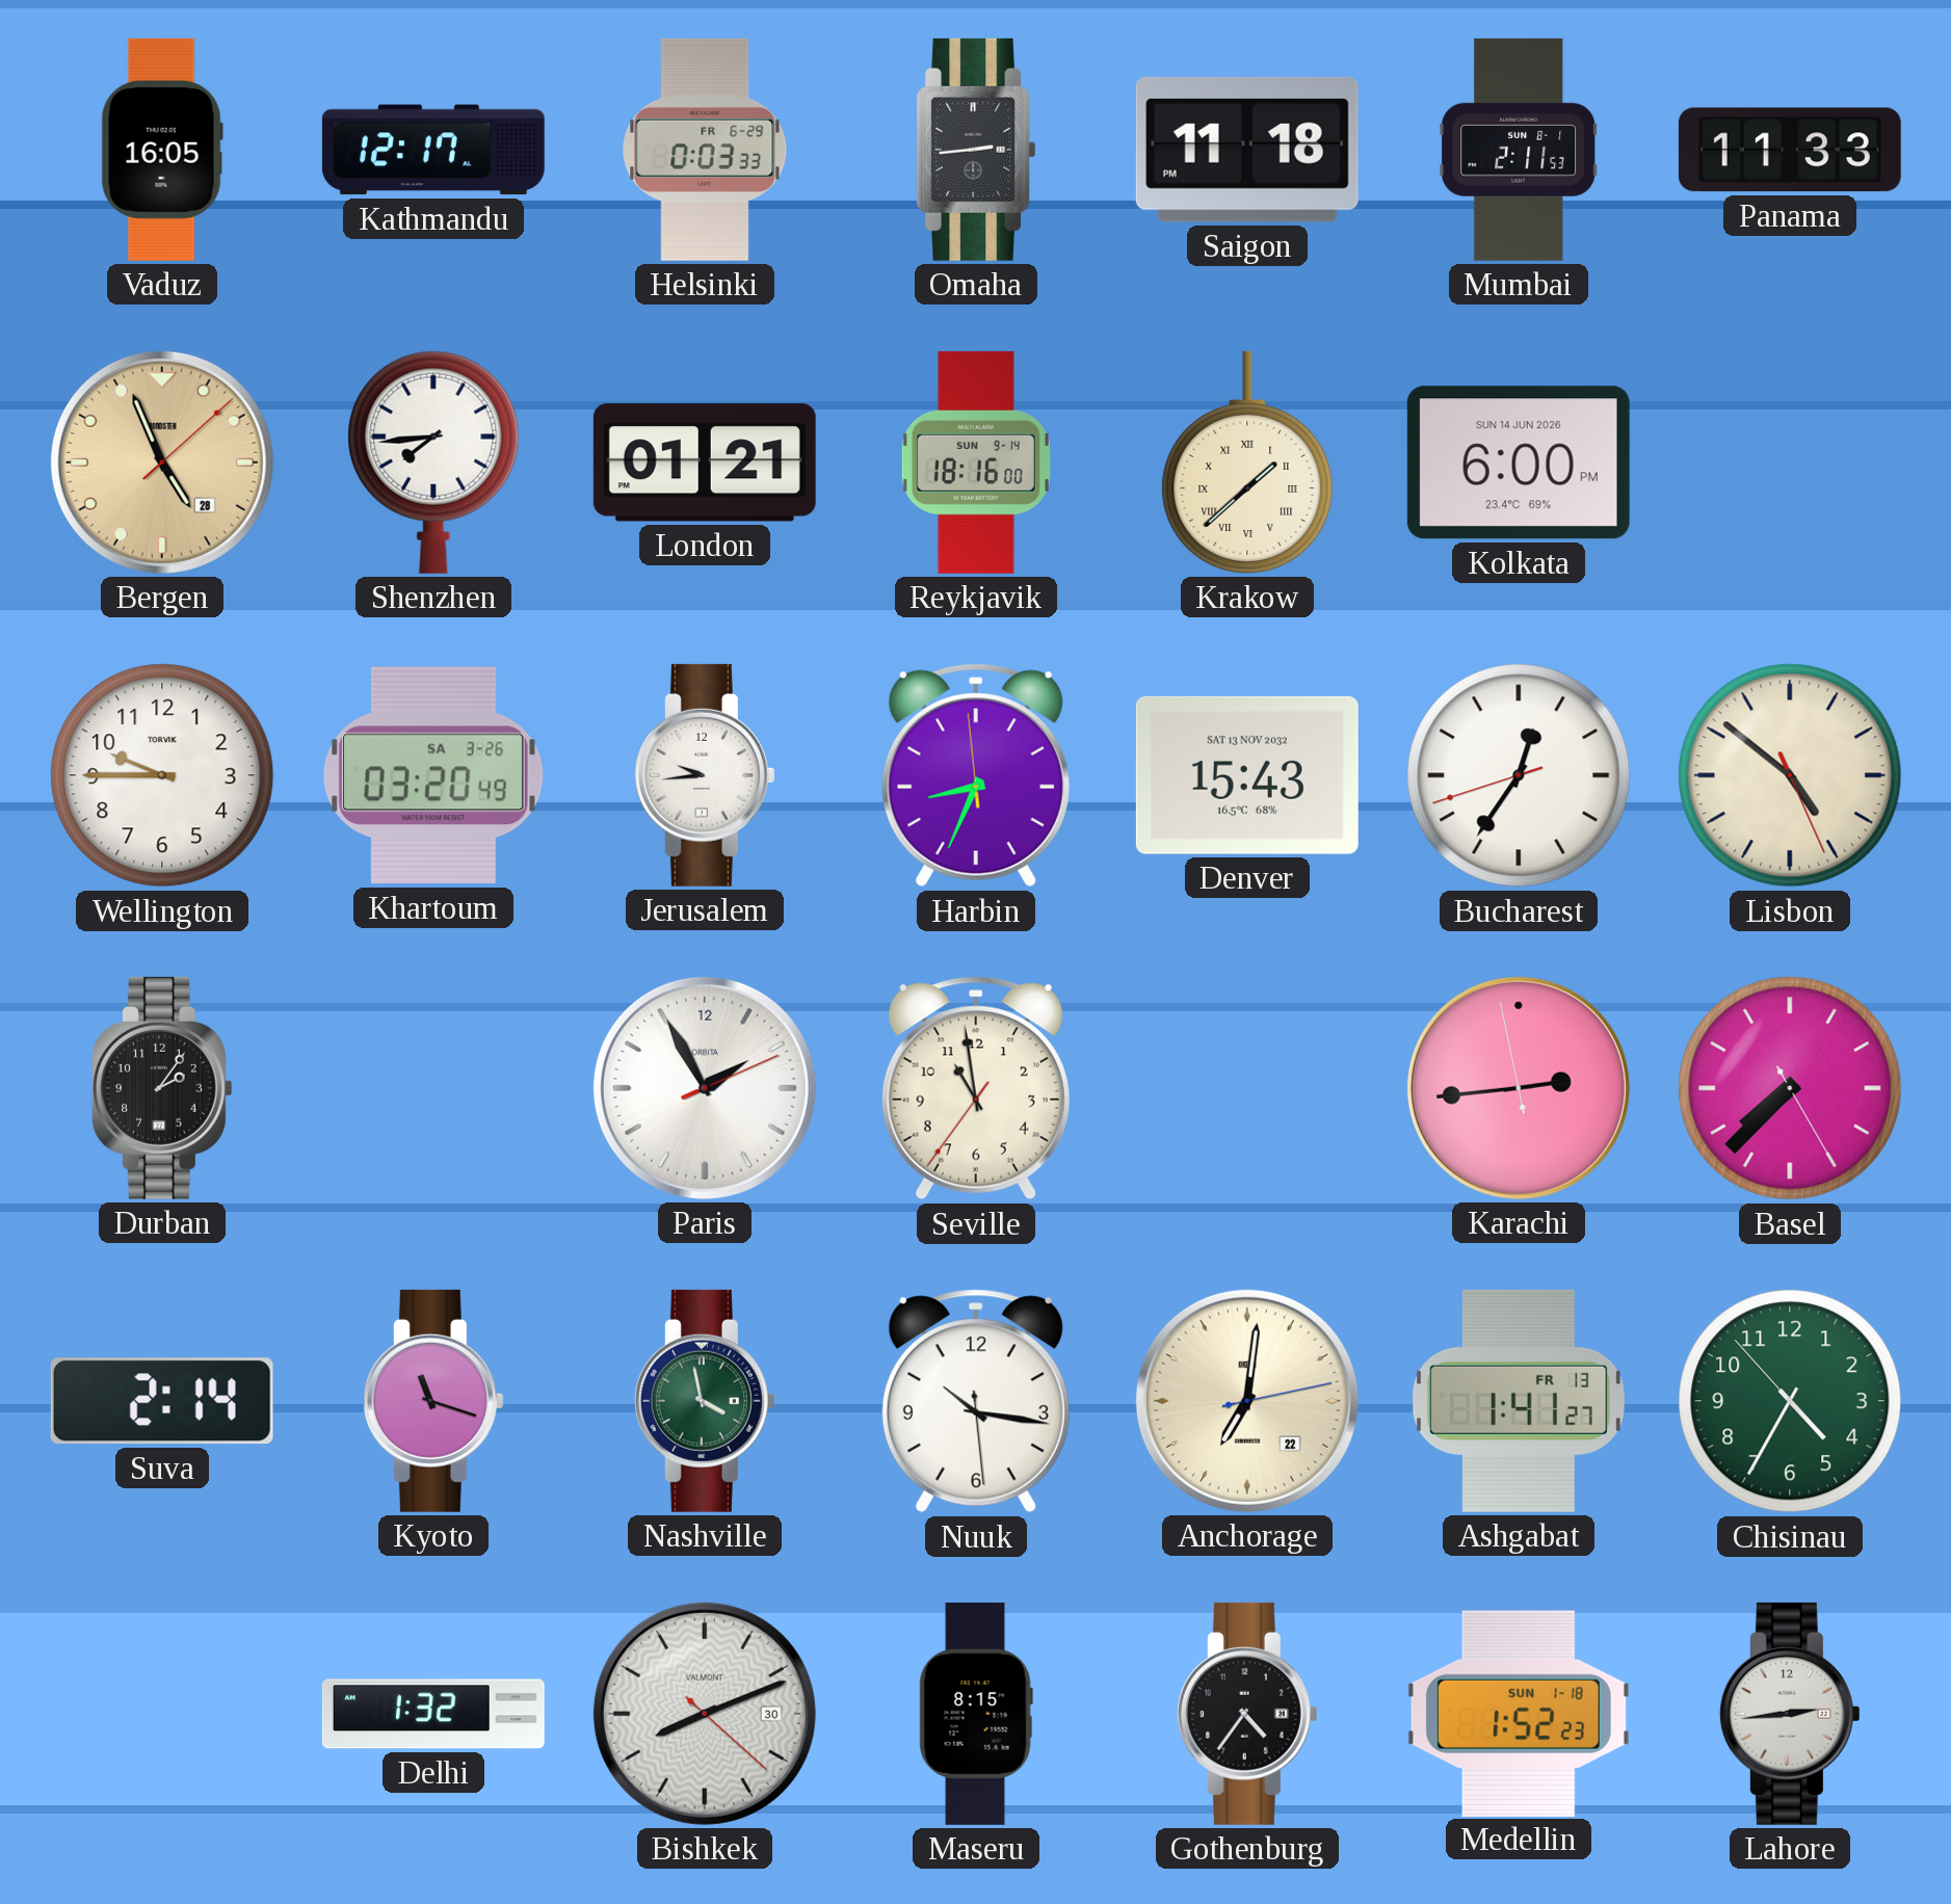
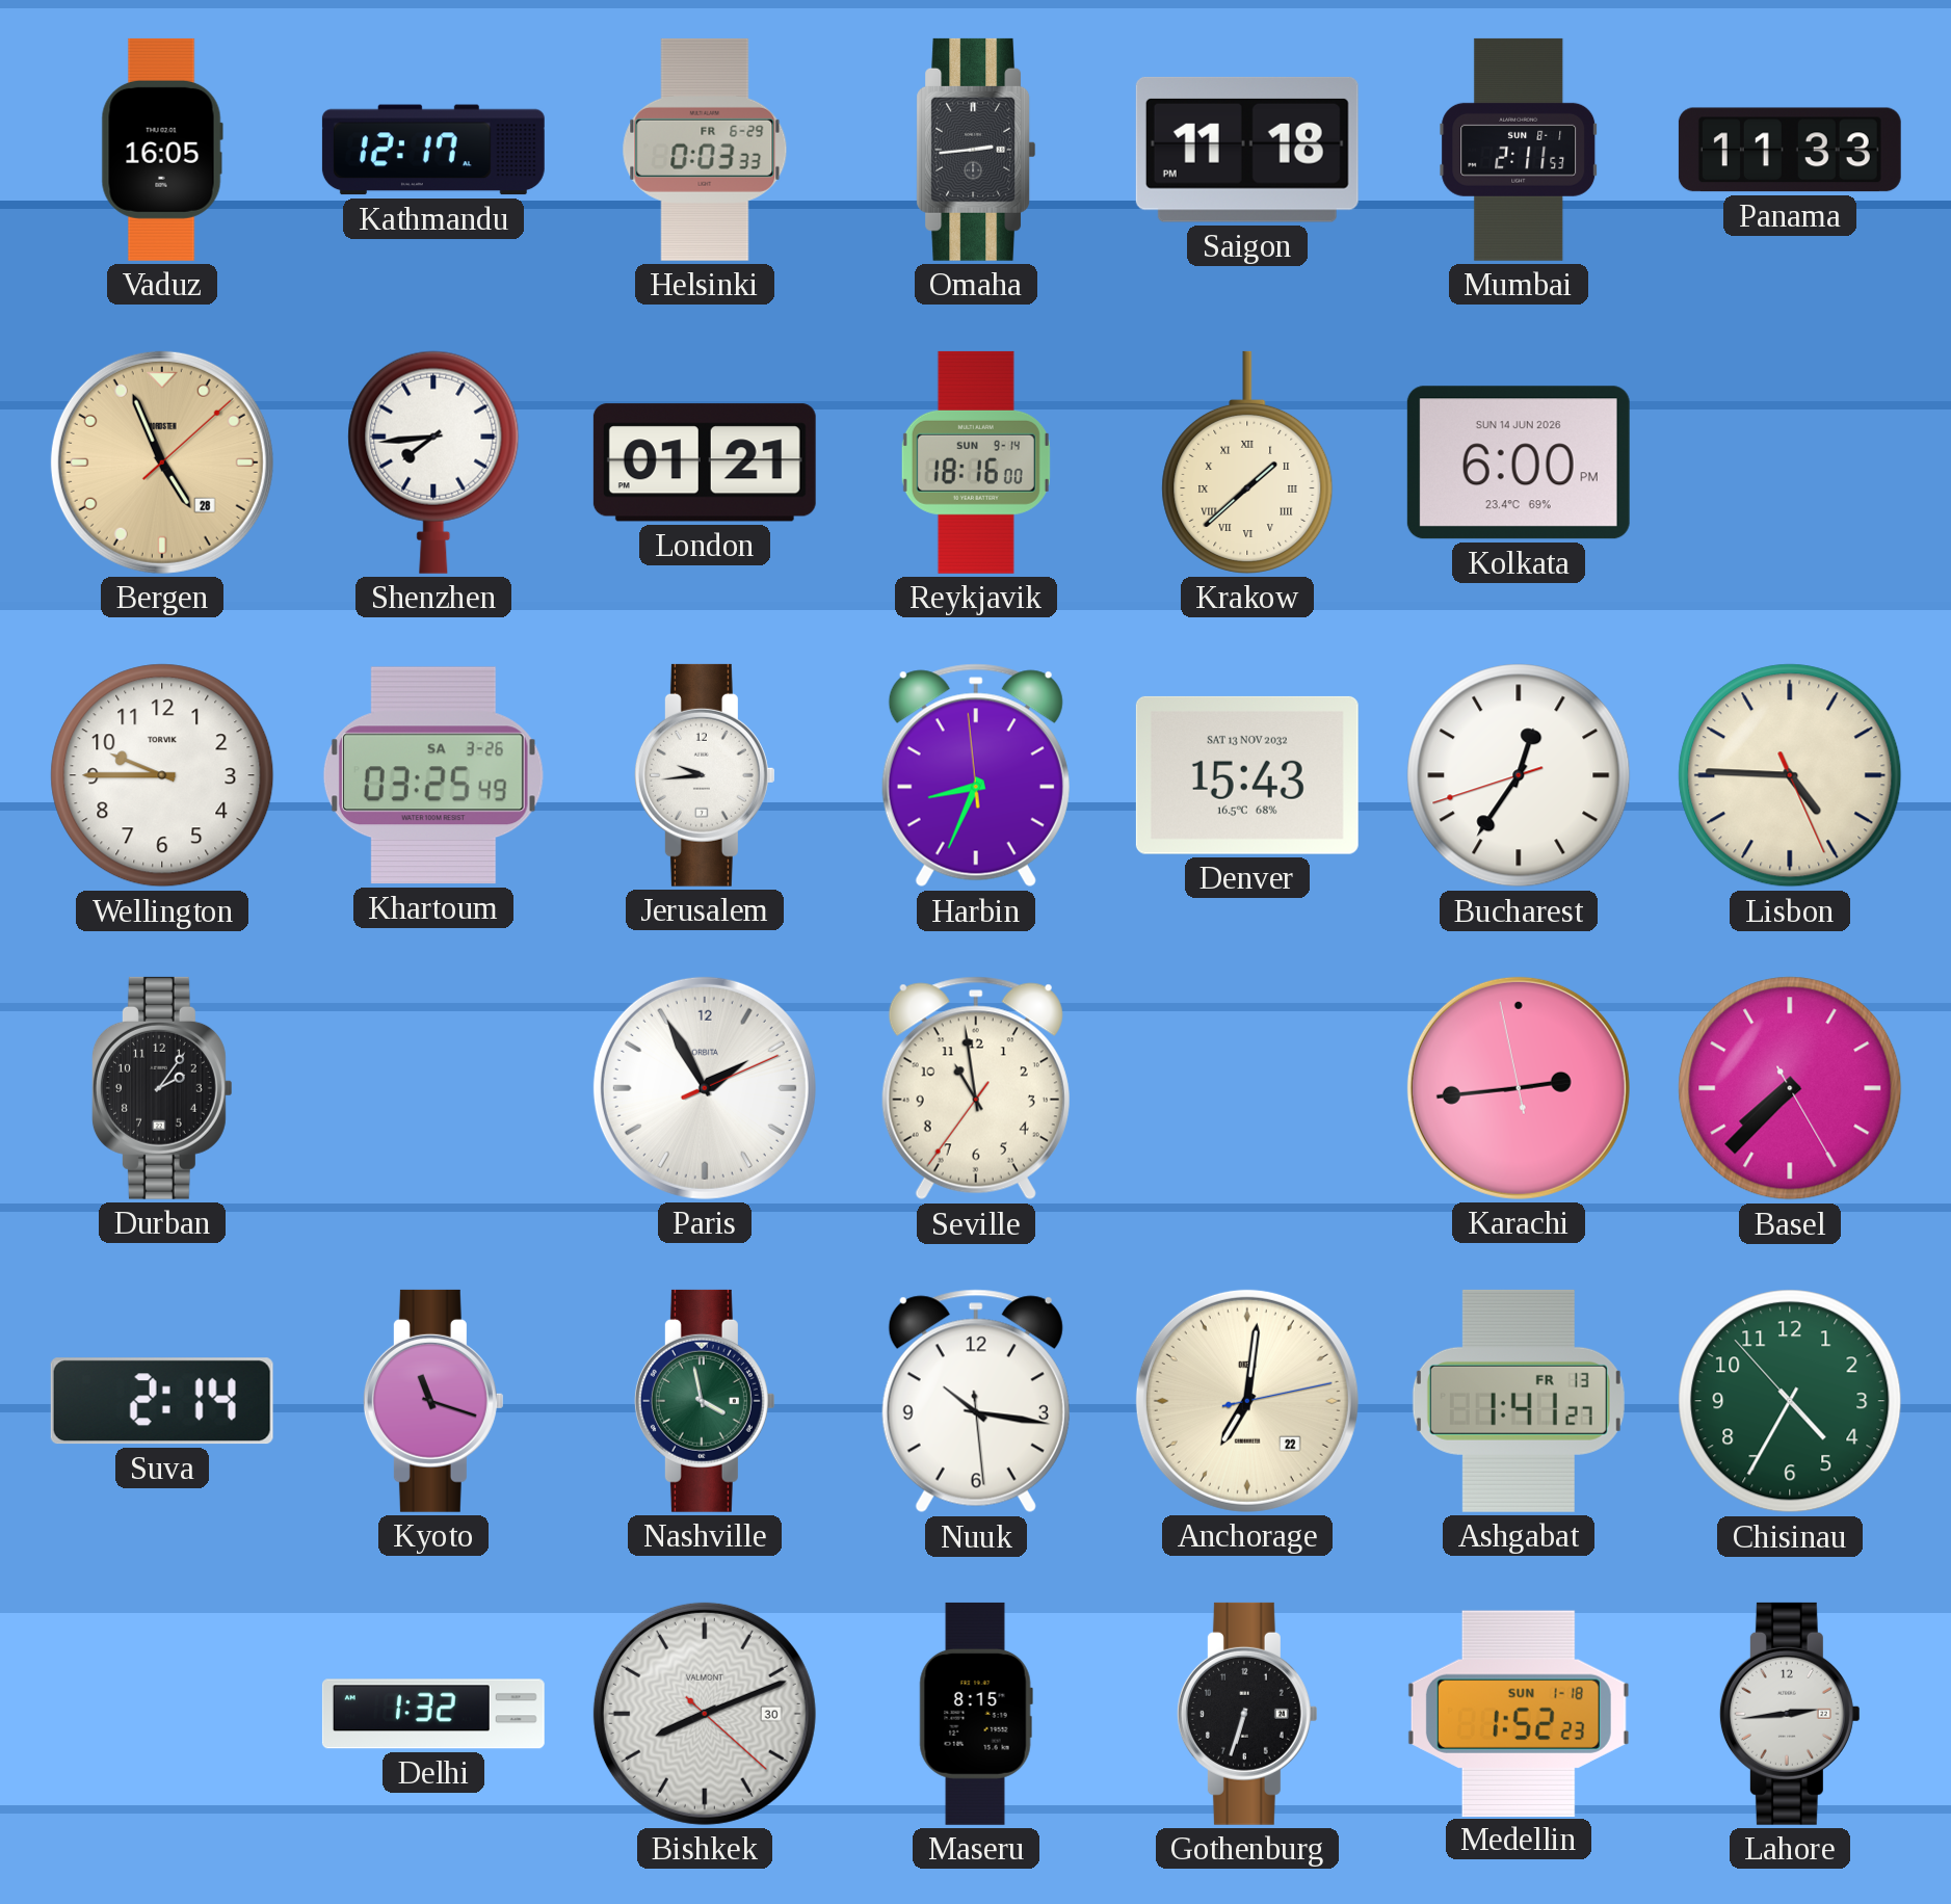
Khartoum: 03:20 -> 03:25 (433, 775)
Lisbon: 4:51 -> 4:45 (1790, 775)
Gothenburg: 4:36 -> 6:33 (1247, 1714)
